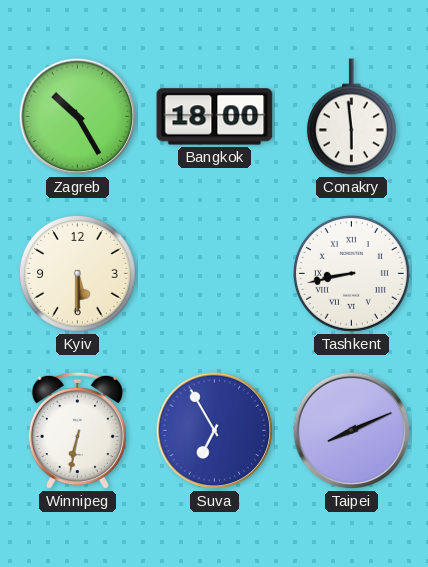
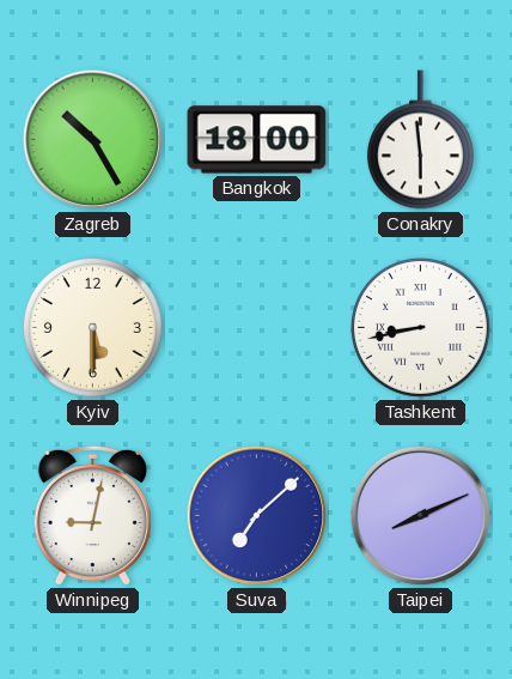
Winnipeg: 6:32 -> 9:02 (92, 516)
Suva: 6:55 -> 7:08 (257, 516)
